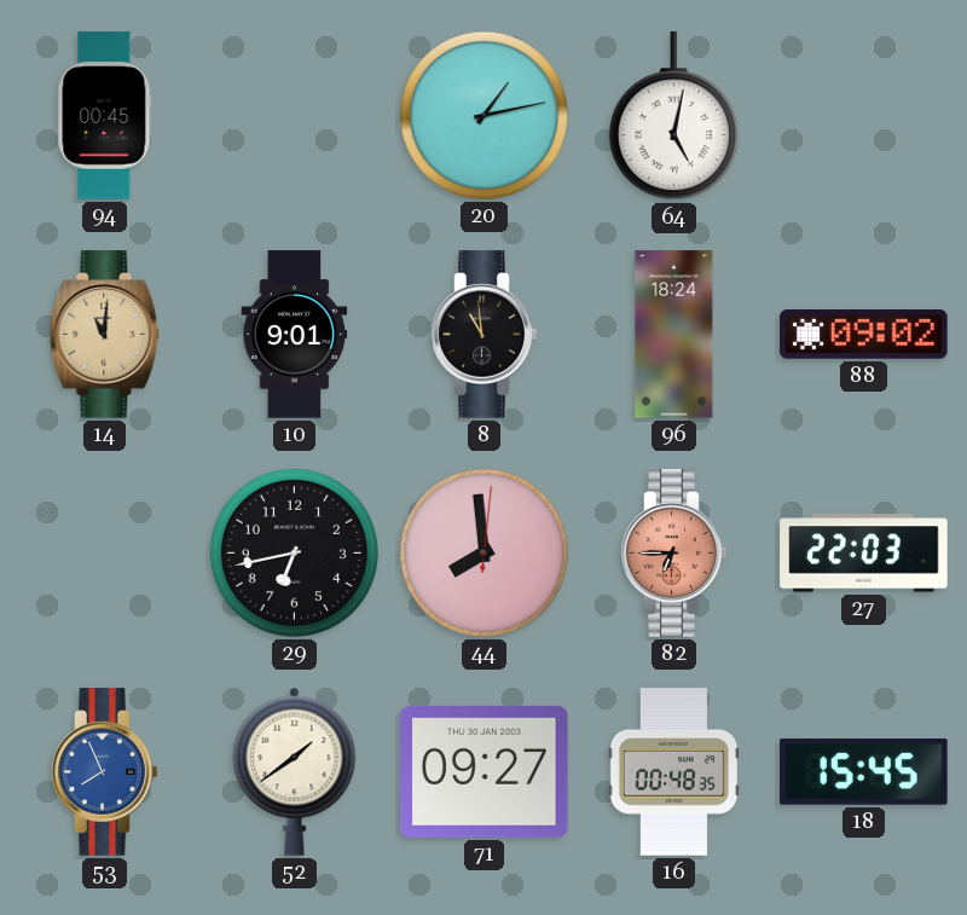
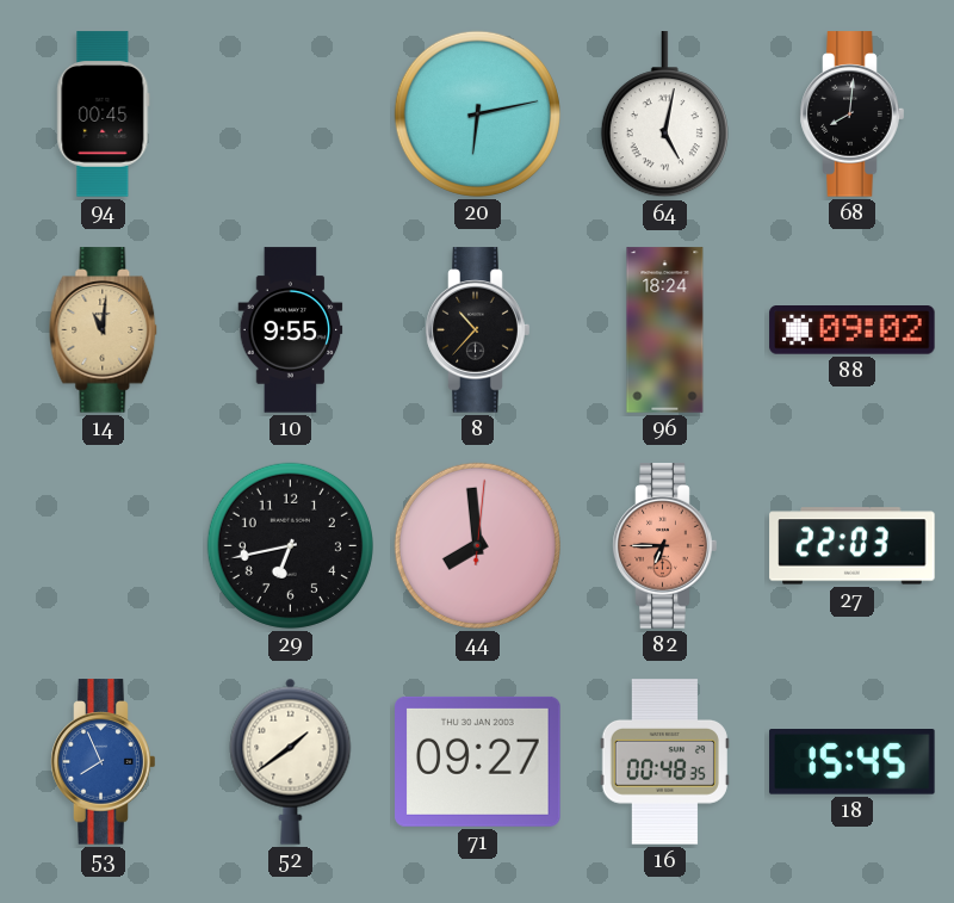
20: 1:13 -> 6:13 (477, 113)
68: none -> 8:01 (853, 115)
10: 9:01 -> 9:55 (291, 330)
8: 10:59 -> 10:37 (478, 330)
